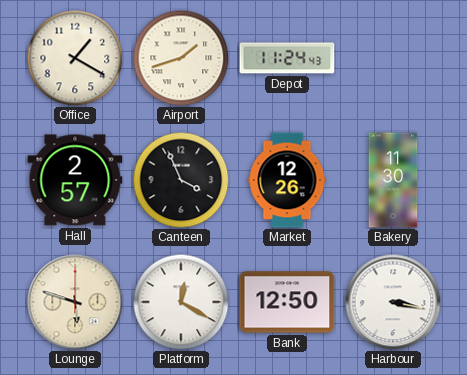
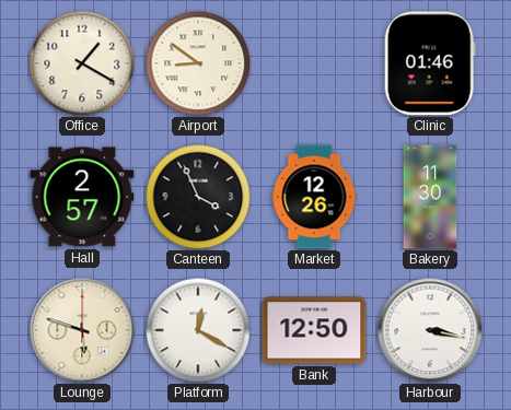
Airport: 1:42 -> 8:51 (198, 63)
Depot: 11:24 -> none (287, 58)
Clinic: none -> 01:46 (430, 63)
